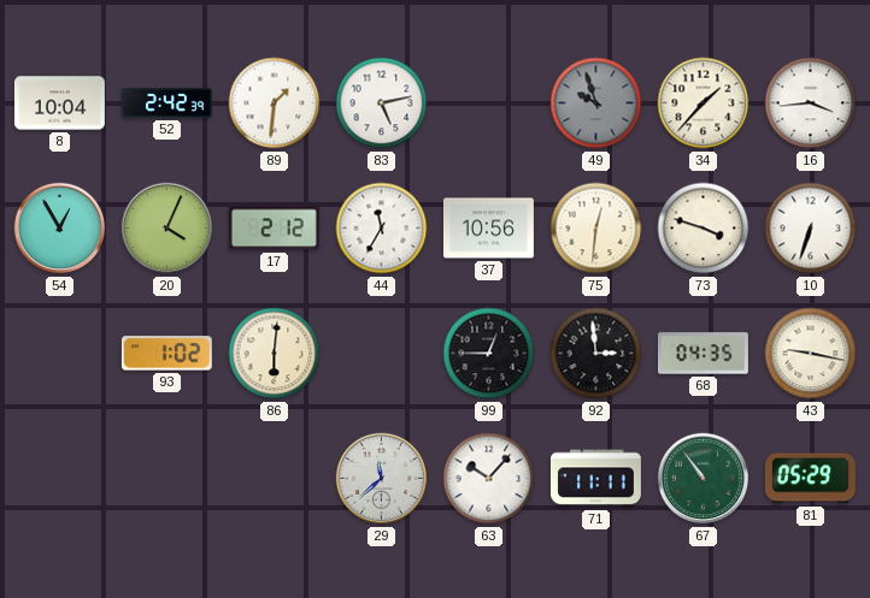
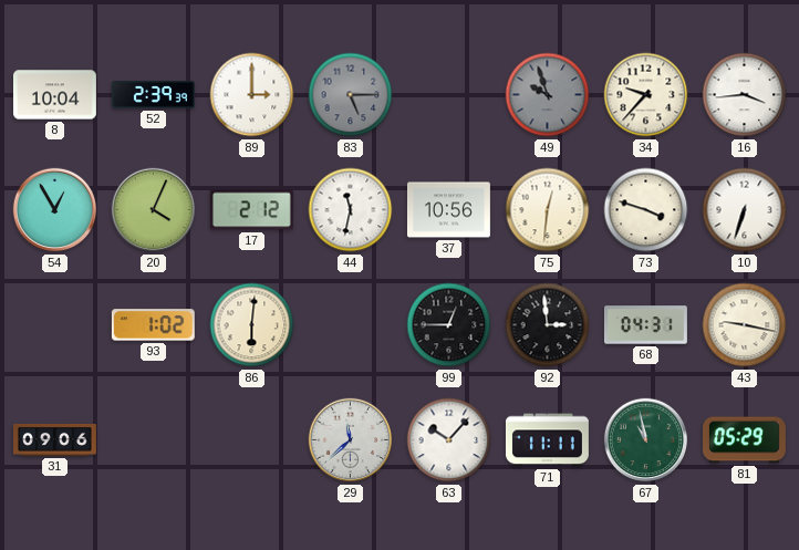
52: 2:42 -> 2:39 (153, 95)
89: 1:31 -> 3:00 (252, 95)
83: 5:13 -> 5:15 (351, 95)
83 dial: white -> grey (351, 95)
34: 1:37 -> 9:37 (646, 95)
44: 11:35 -> 11:32 (351, 210)
68: 04:35 -> 04:31 (645, 325)
31: none -> 09:06 (54, 440)
67: 10:54 -> 10:58 (646, 440)
